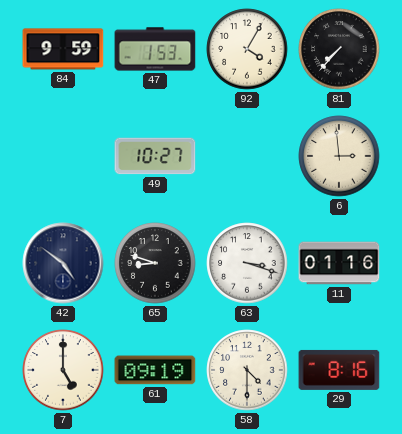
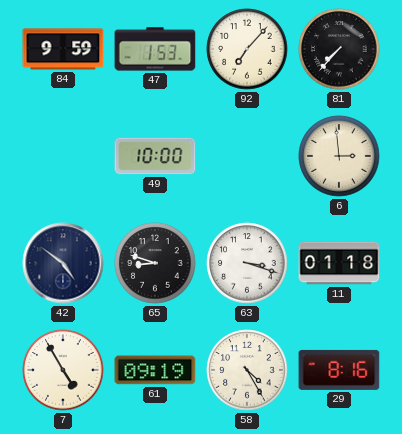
92: 4:05 -> 7:07 (247, 49)
49: 10:27 -> 10:00 (155, 156)
11: 01:16 -> 01:18 (339, 263)
7: 5:00 -> 4:55 (63, 370)
58: 4:30 -> 4:25 (247, 370)
